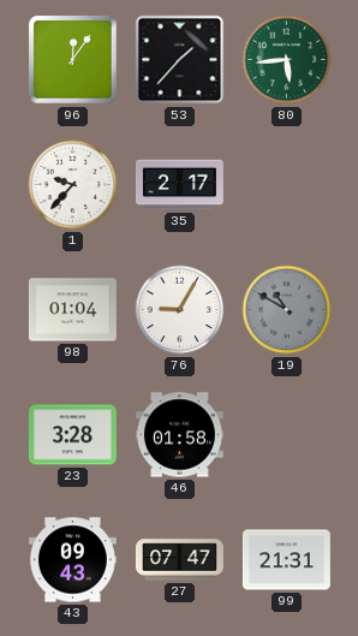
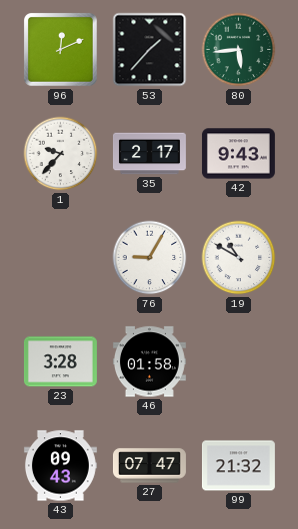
96: 12:06 -> 12:11 (61, 50)
42: none -> 9:43 (238, 154)
98: 01:04 -> none (72, 310)
19 dial: grey -> white (239, 258)
99: 21:31 -> 21:32 (238, 466)
